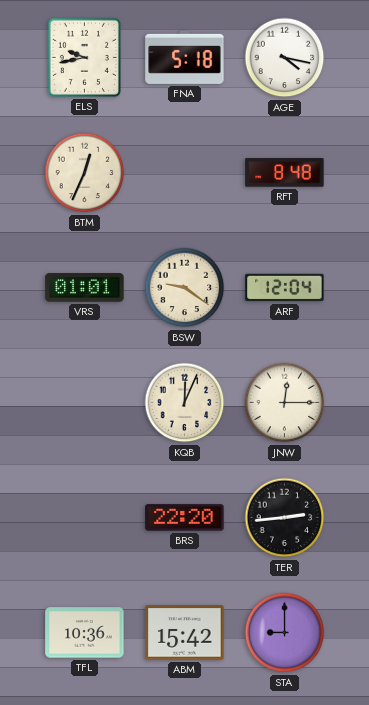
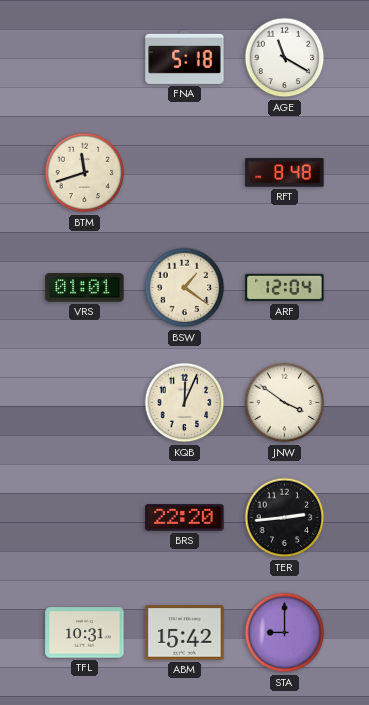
ELS: 9:43 -> none (84, 57)
AGE: 4:17 -> 11:20 (285, 58)
BTM: 12:34 -> 11:42 (85, 173)
BSW: 9:21 -> 1:21 (185, 288)
JNW: 12:15 -> 3:51 (285, 403)
TFL: 10:36 -> 10:31 (85, 633)
